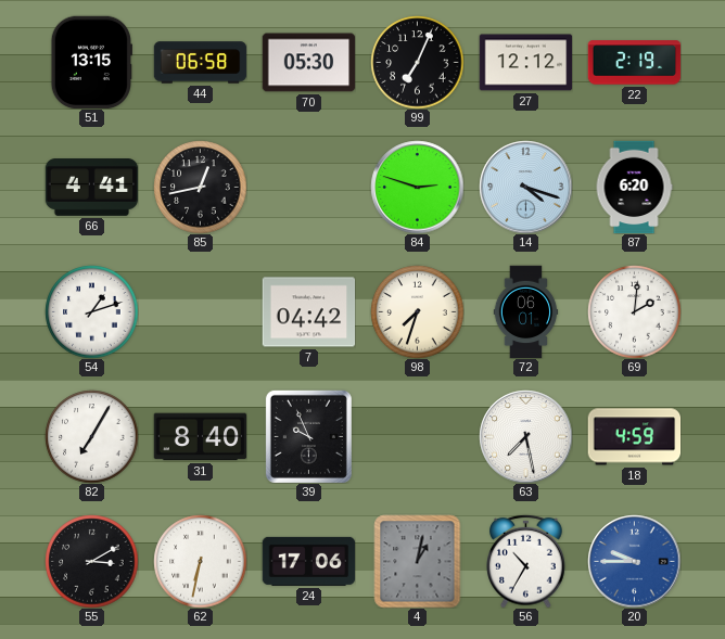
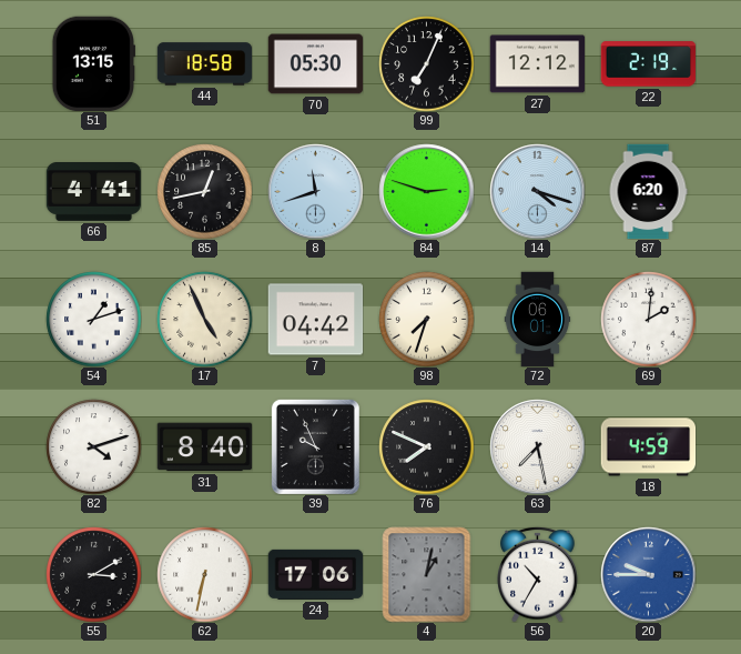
44: 06:58 -> 18:58 (204, 64)
8: none -> 11:42 (315, 191)
17: none -> 4:56 (204, 319)
82: 7:05 -> 4:12 (93, 446)
76: none -> 7:49 (426, 446)
